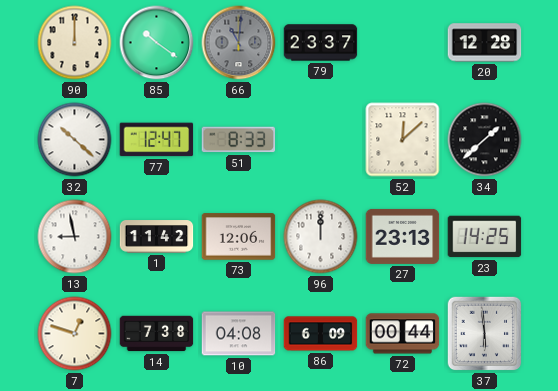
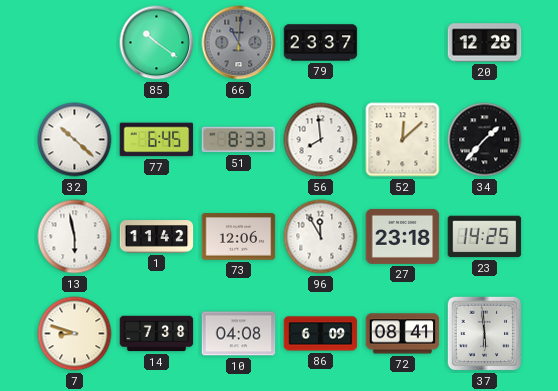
90: 12:00 -> none (75, 43)
77: 12:47 -> 6:45 (157, 140)
56: none -> 7:59 (321, 140)
34: 1:38 -> 1:37 (485, 140)
13: 8:58 -> 5:58 (75, 237)
96: 12:00 -> 11:55 (321, 237)
27: 23:13 -> 23:18 (403, 236)
7: 12:48 -> 8:48 (75, 334)
72: 00:44 -> 08:41 (403, 334)
